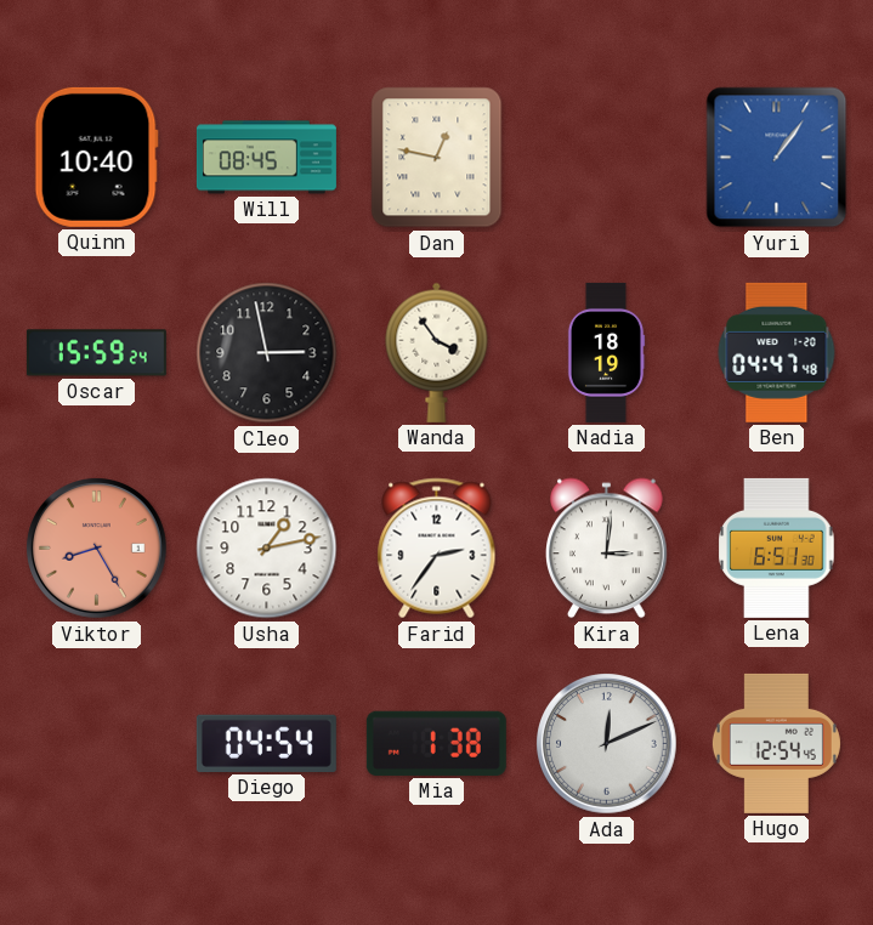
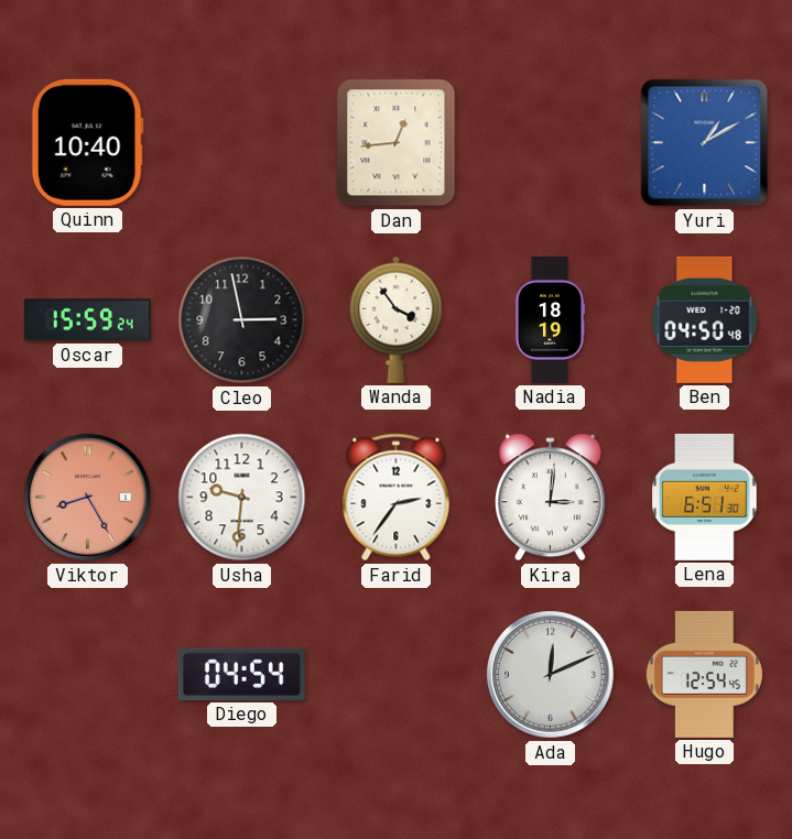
Will: 08:45 -> none (266, 158)
Dan: 12:47 -> 12:44 (397, 143)
Yuri: 1:06 -> 1:10 (705, 143)
Ben: 04:47 -> 04:50 (705, 319)
Usha: 1:13 -> 9:31 (242, 498)
Mia: 1:38 -> none (436, 743)
